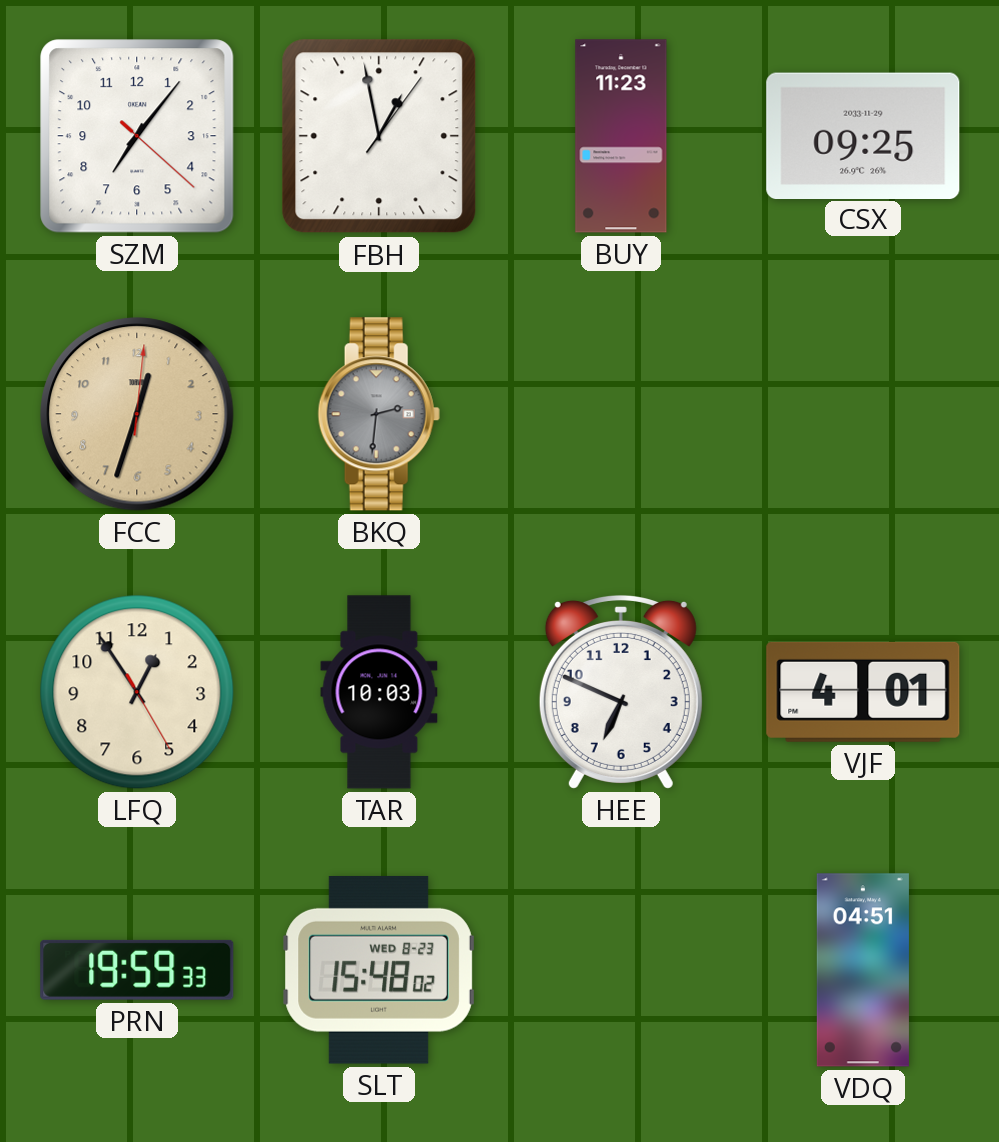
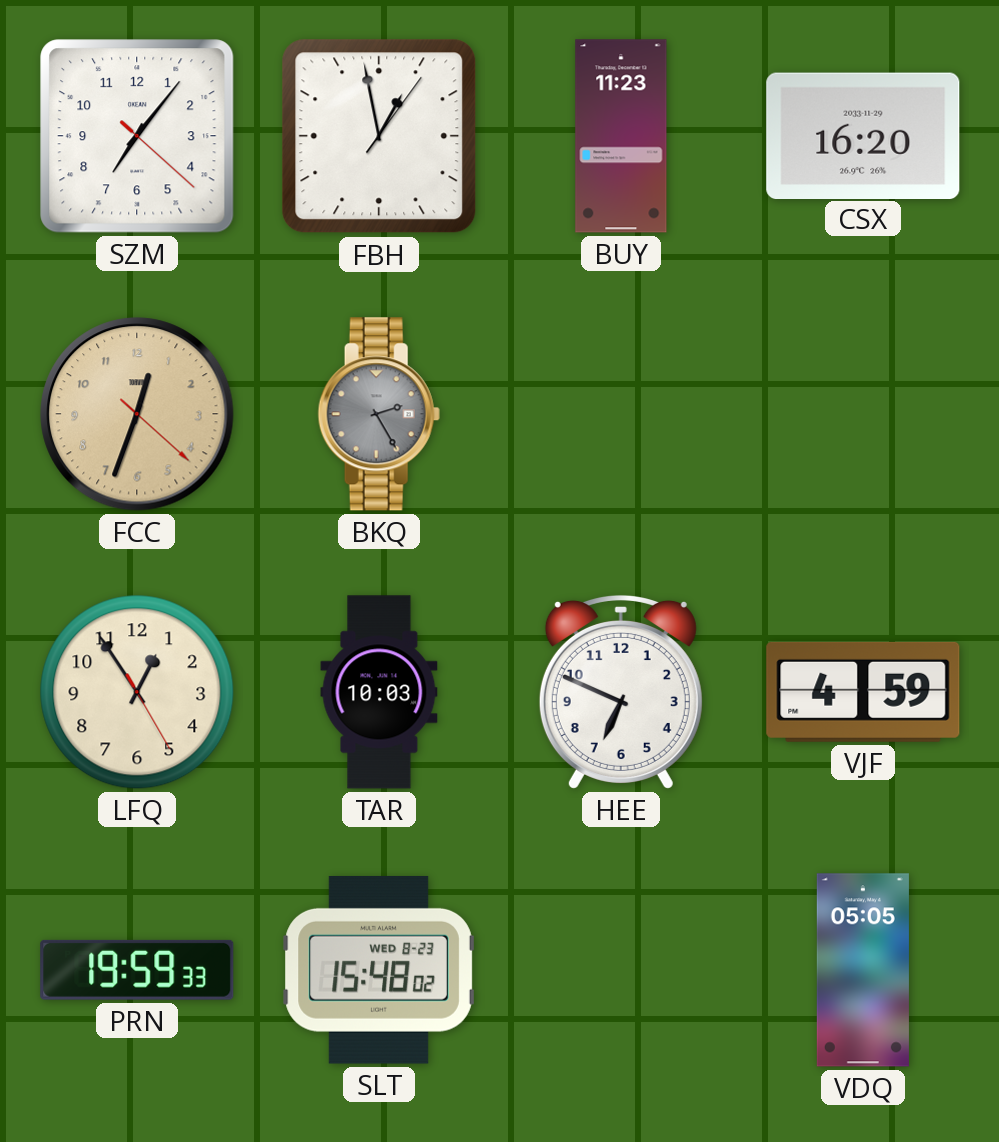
CSX: 09:25 -> 16:20 (863, 135)
FCC: 12:33:01 -> 12:33:22 (137, 414)
BKQ: 2:31 -> 2:25 (379, 414)
VJF: 4:01 -> 4:59 (863, 692)
VDQ: 04:51 -> 05:05 (863, 970)
